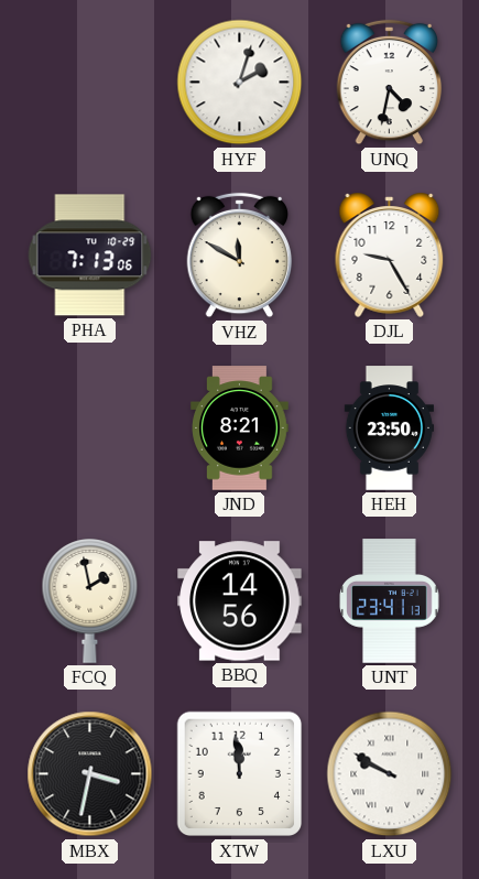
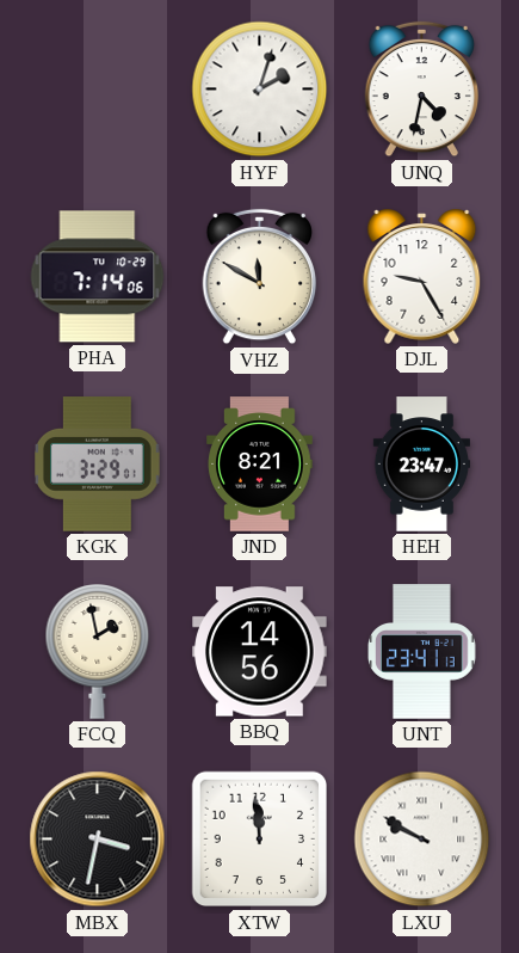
PHA: 7:13 -> 7:14 (98, 277)
KGK: none -> 3:29 (98, 465)
HEH: 23:50 -> 23:47 (421, 465)
